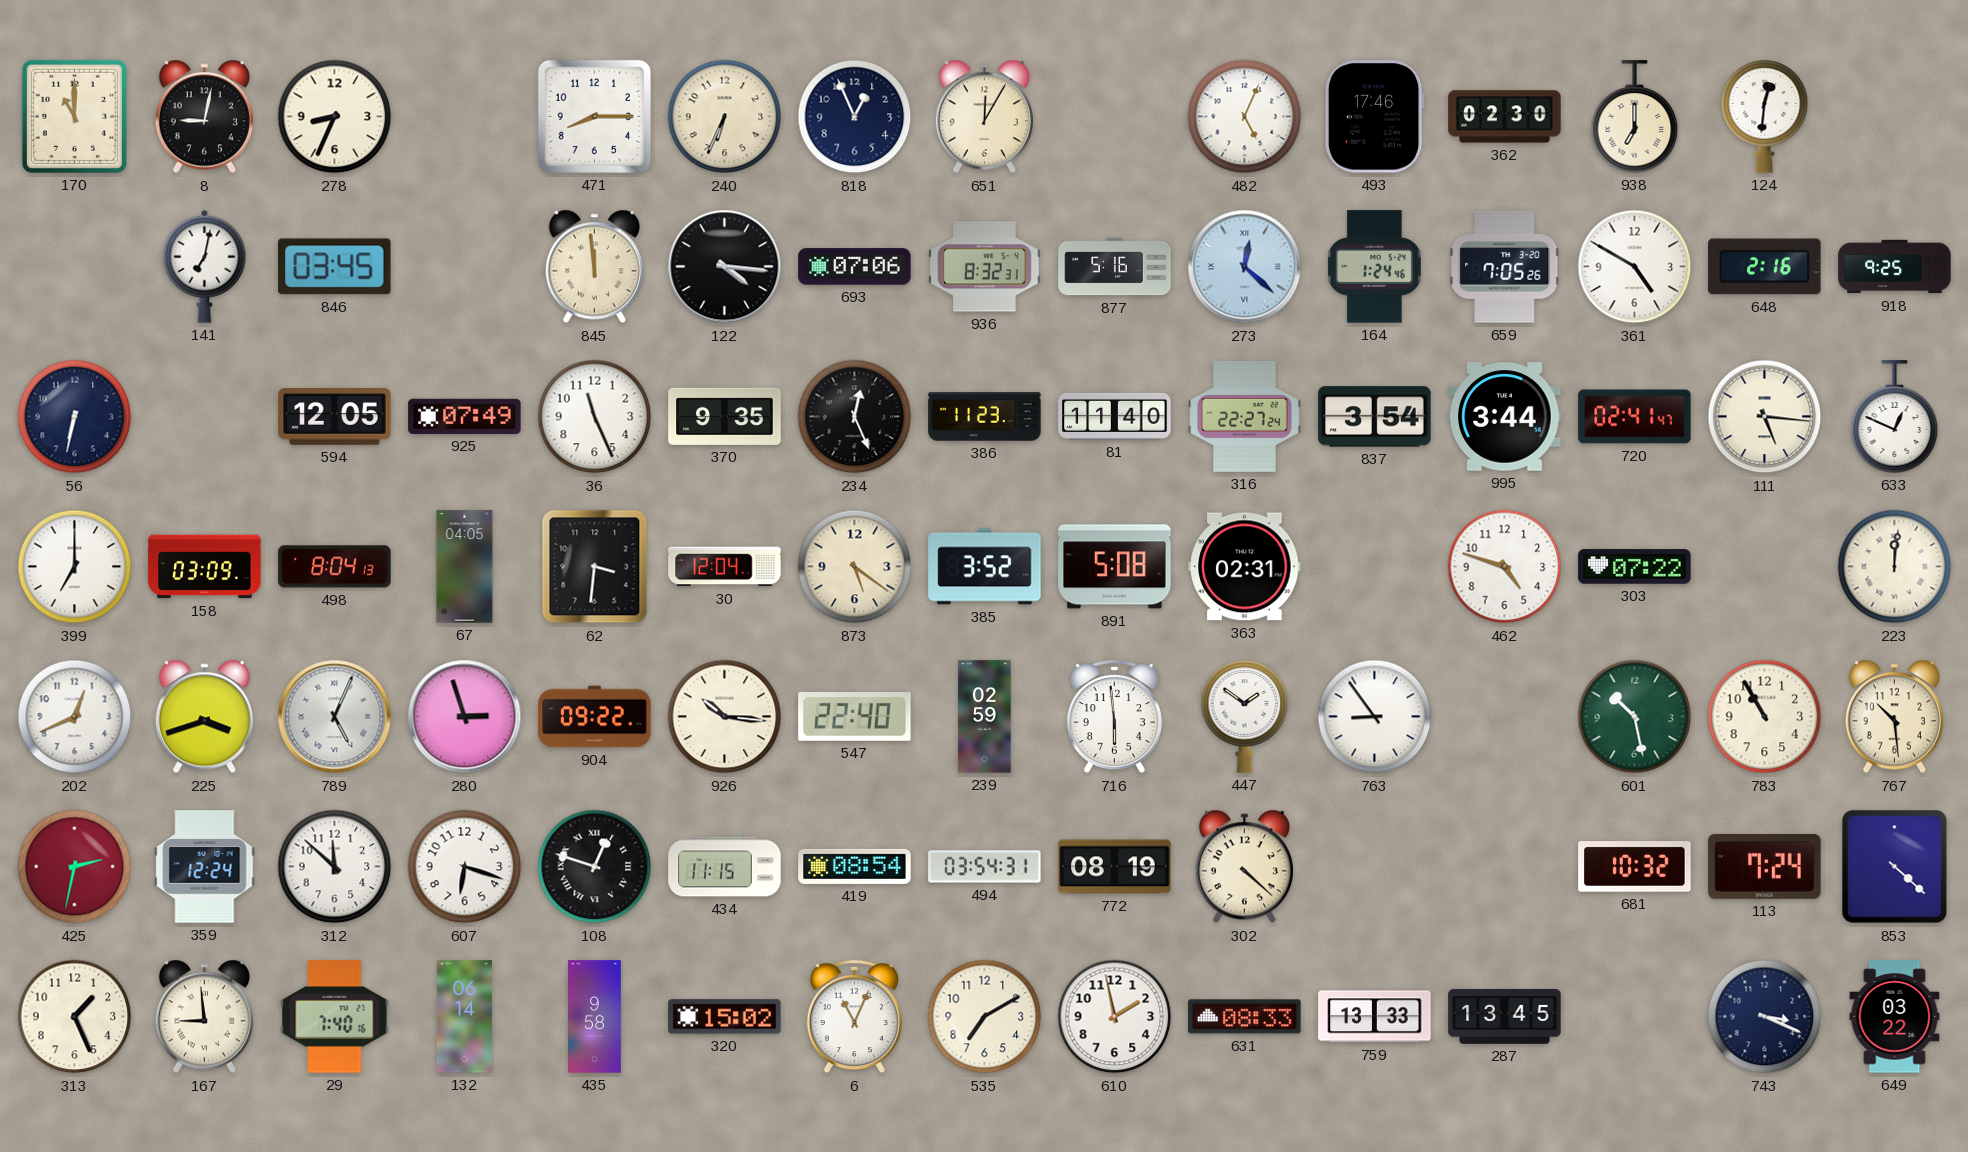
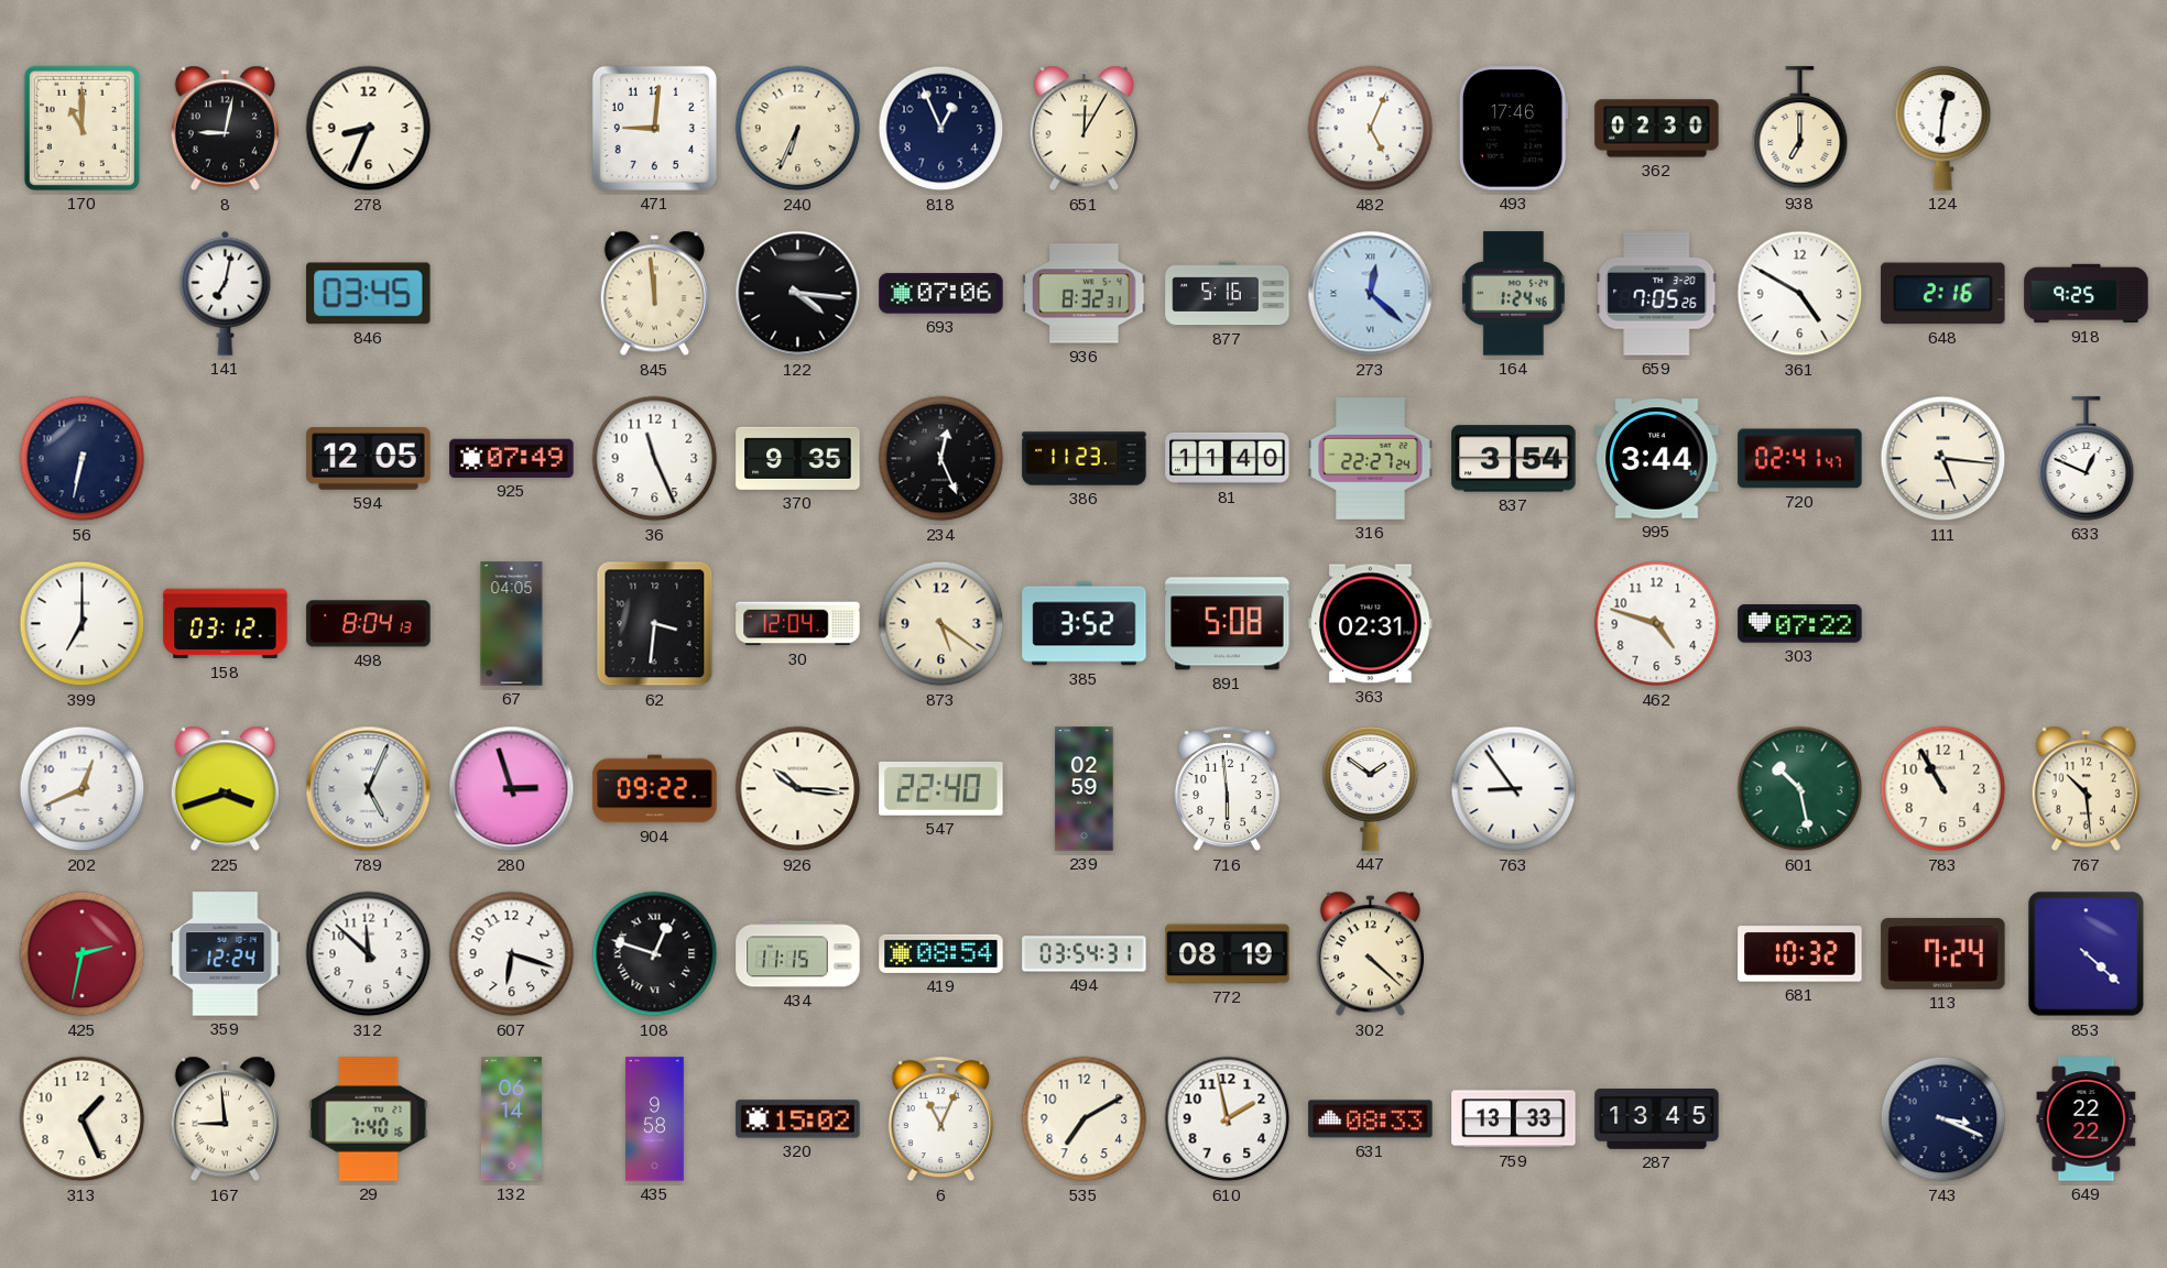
471: 8:15 -> 9:01 (654, 128)
158: 03:09 -> 03:12 (226, 624)
223: 12:01 -> none (1895, 567)
649: 03:22 -> 22:22 (2087, 1119)
